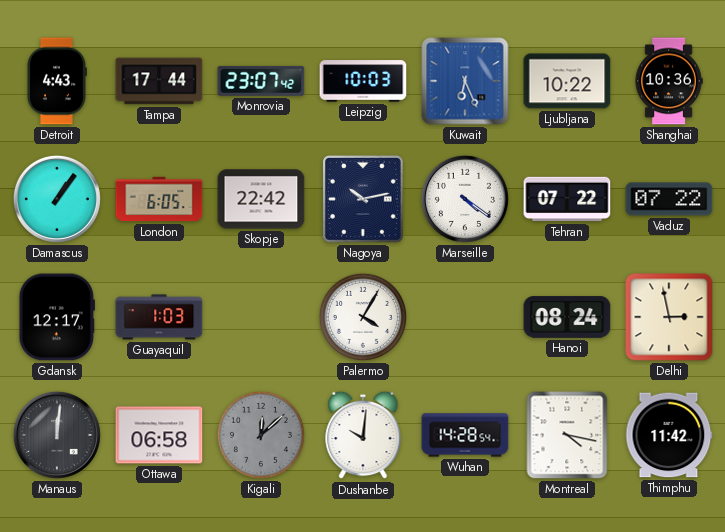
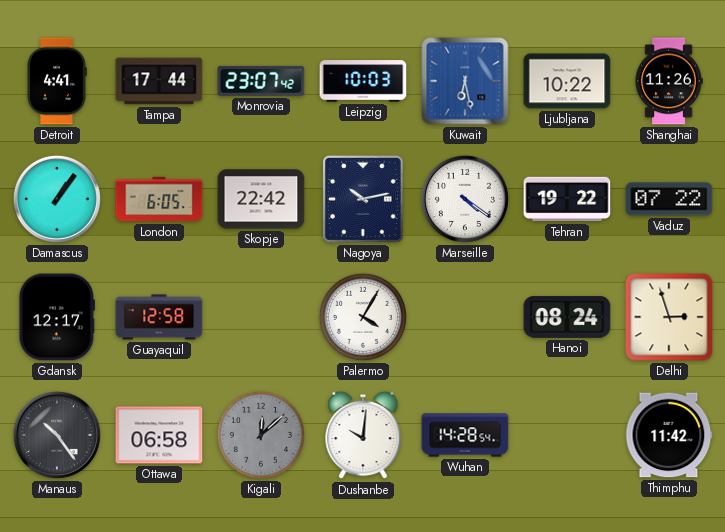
Detroit: 4:43 -> 4:41 (57, 81)
Kuwait: 6:26 -> 6:28 (465, 81)
Shanghai: 10:36 -> 11:26 (669, 81)
Tehran: 07:22 -> 19:22 (567, 199)
Guayaquil: 1:03 -> 12:58 (159, 317)
Delhi: 2:58 -> 2:57 (669, 317)
Manaus: 12:01 -> 10:24 (57, 435)
Montreal: 4:17 -> none (567, 435)
